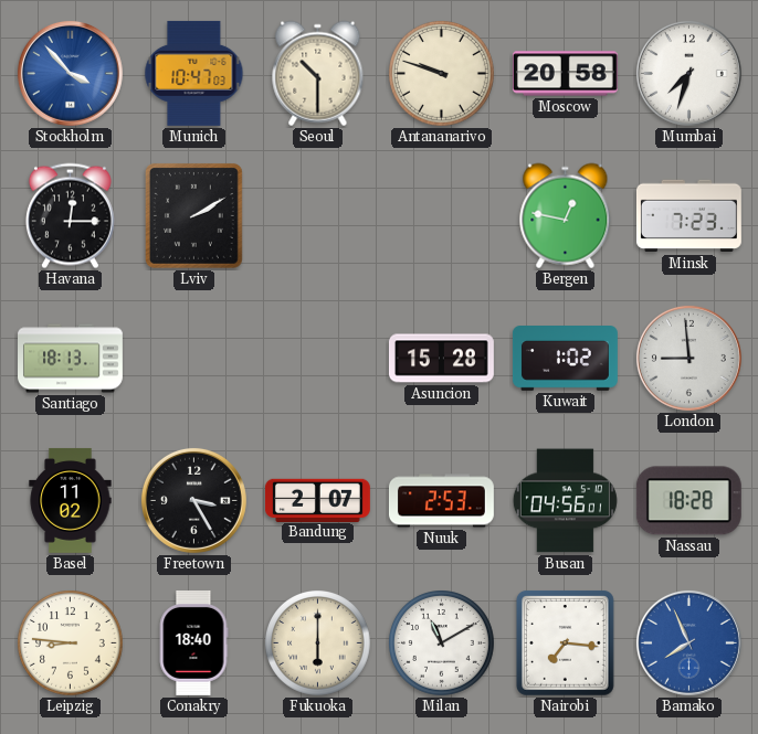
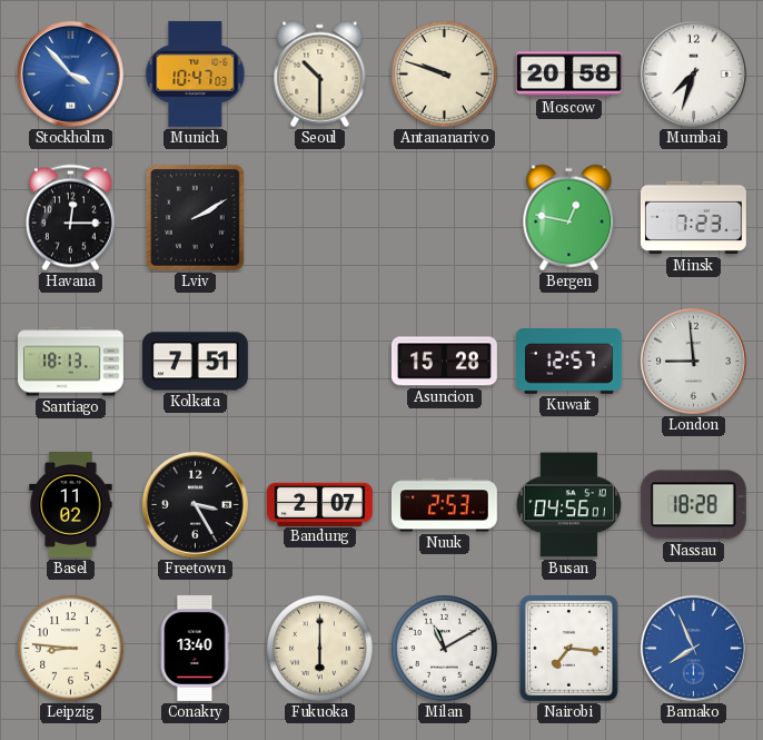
Kolkata: none -> 7:51 (195, 362)
Kuwait: 1:02 -> 12:57 (568, 362)
Conakry: 18:40 -> 13:40 (195, 648)
